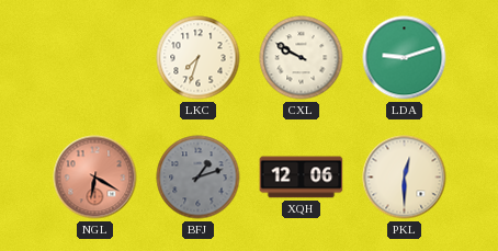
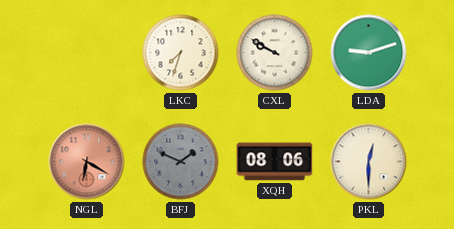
BFJ: 1:12 -> 1:49 (181, 162)
XQH: 12:06 -> 08:06 (275, 162)
